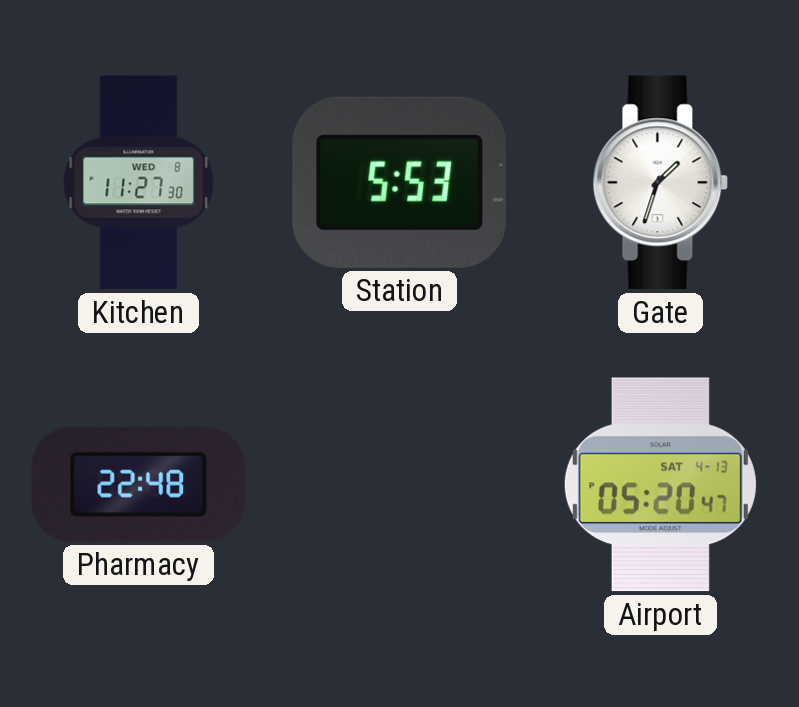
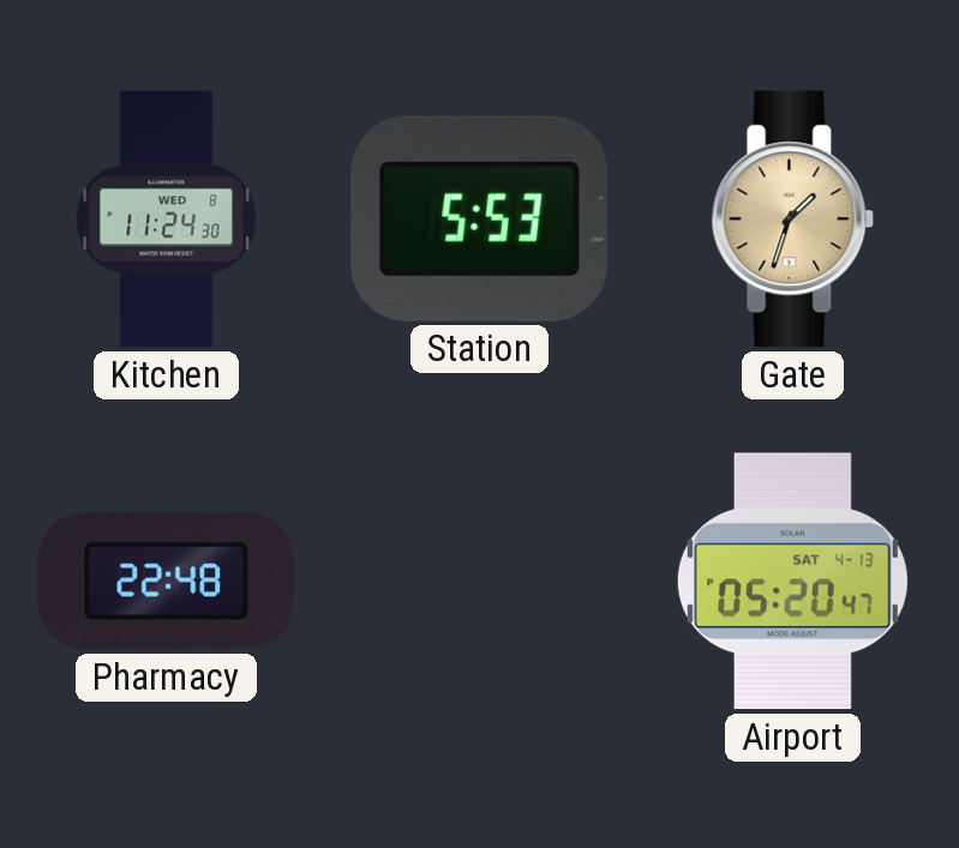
Kitchen: 11:27 -> 11:24 (167, 219)
Gate dial: white -> champagne (793, 219)
